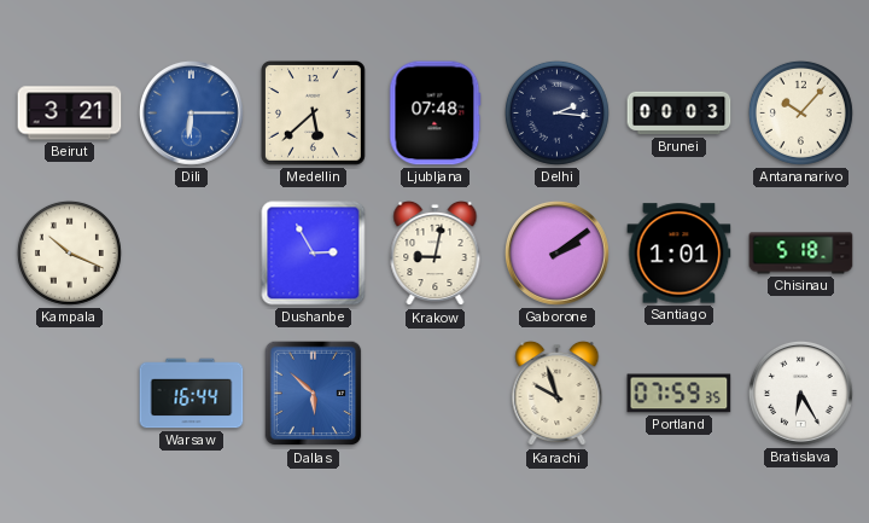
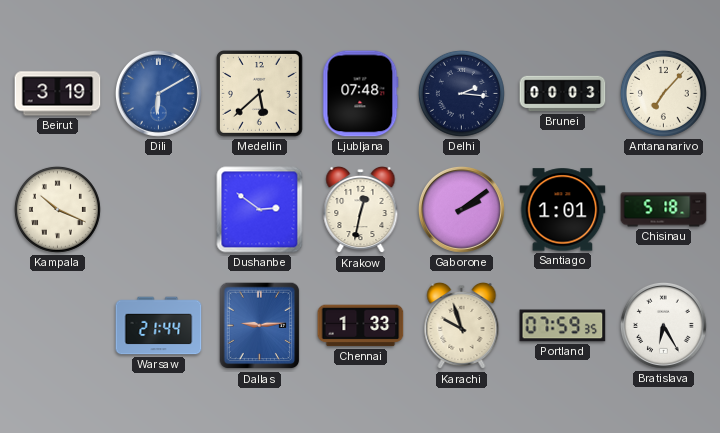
Beirut: 3:21 -> 3:19 (58, 94)
Dili: 6:15 -> 6:10 (158, 93)
Antananarivo: 10:07 -> 7:07 (663, 93)
Dushanbe: 2:55 -> 2:51 (260, 210)
Krakow: 9:02 -> 12:32 (361, 210)
Warsaw: 16:44 -> 21:44 (159, 326)
Dallas: 5:52 -> 9:14 (260, 326)
Chennai: none -> 1:33 (361, 326)
